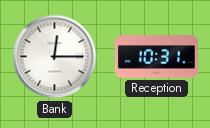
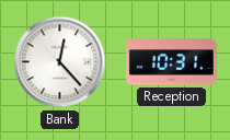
Bank: 12:15 -> 12:23 (60, 62)
